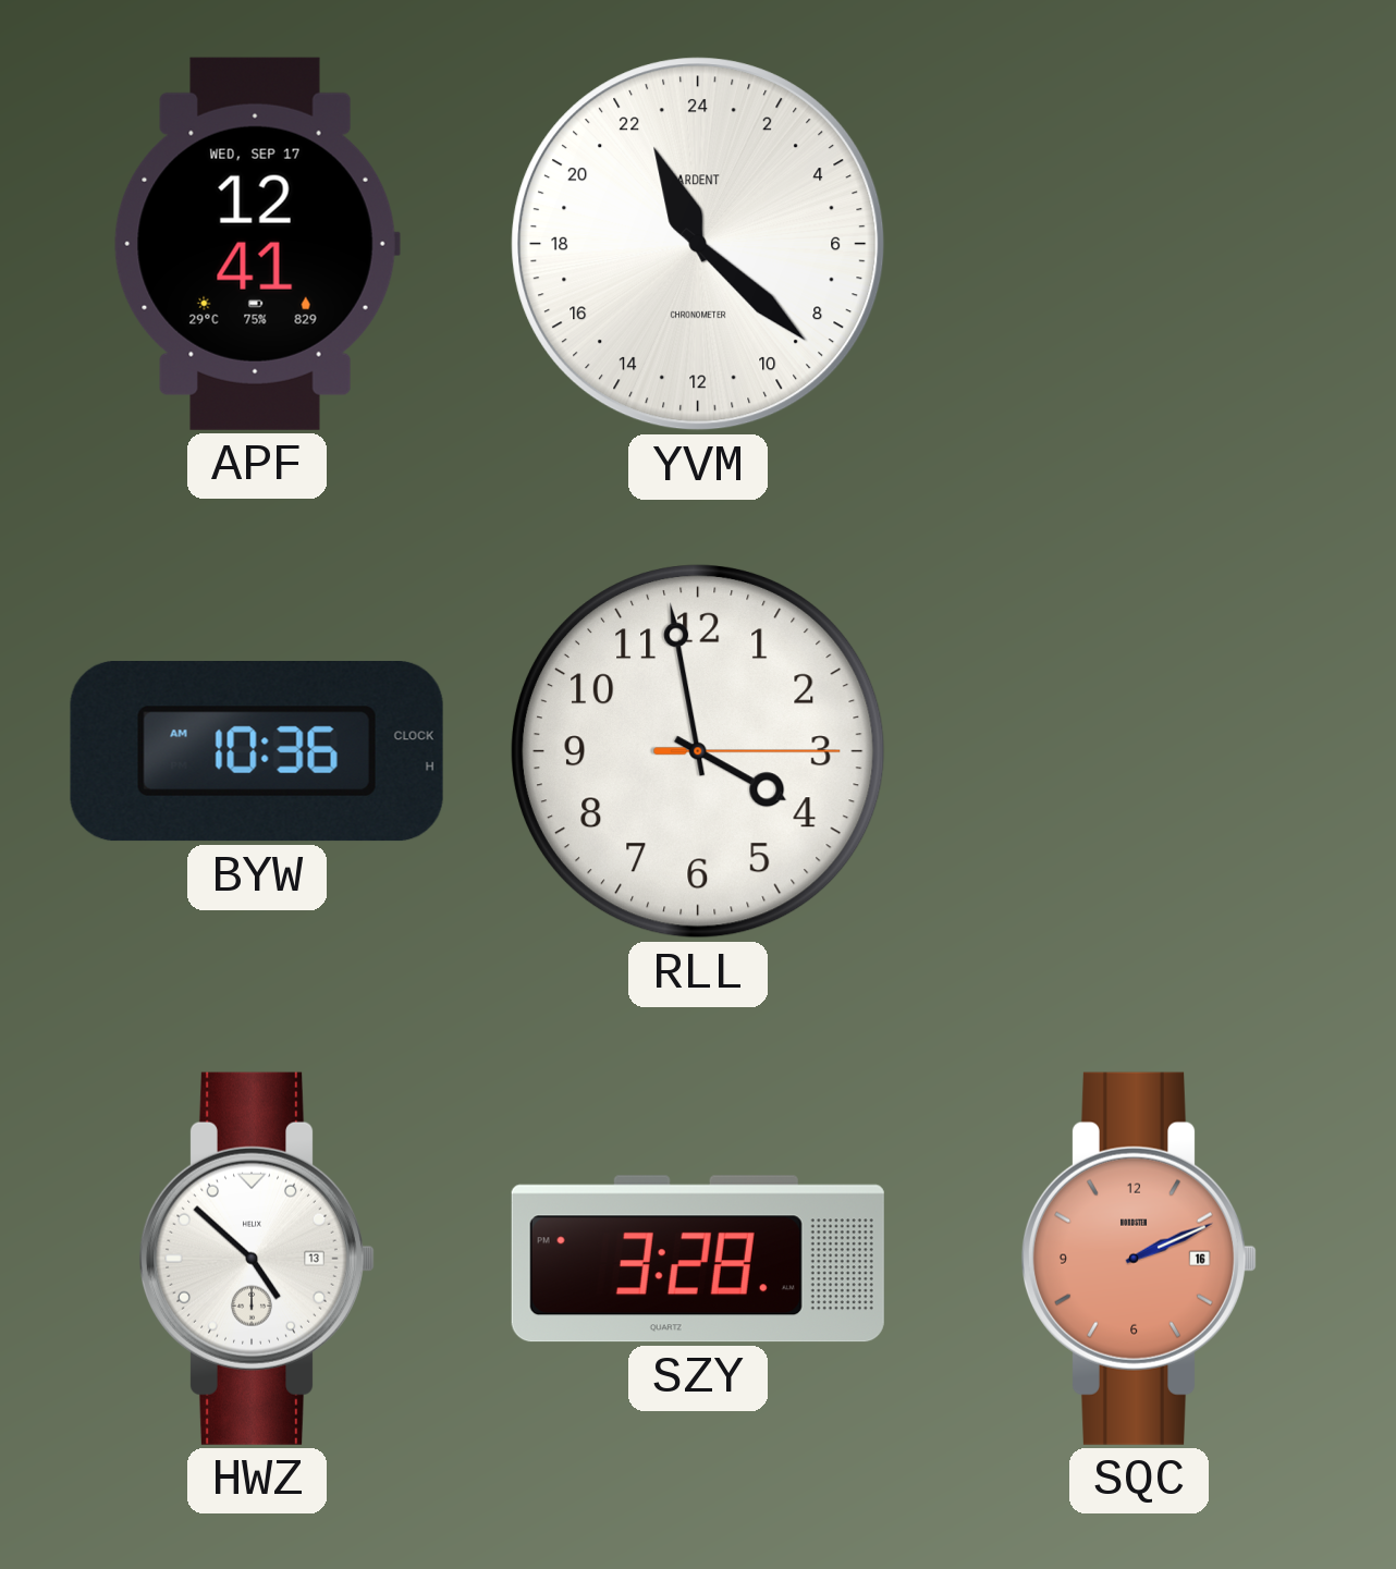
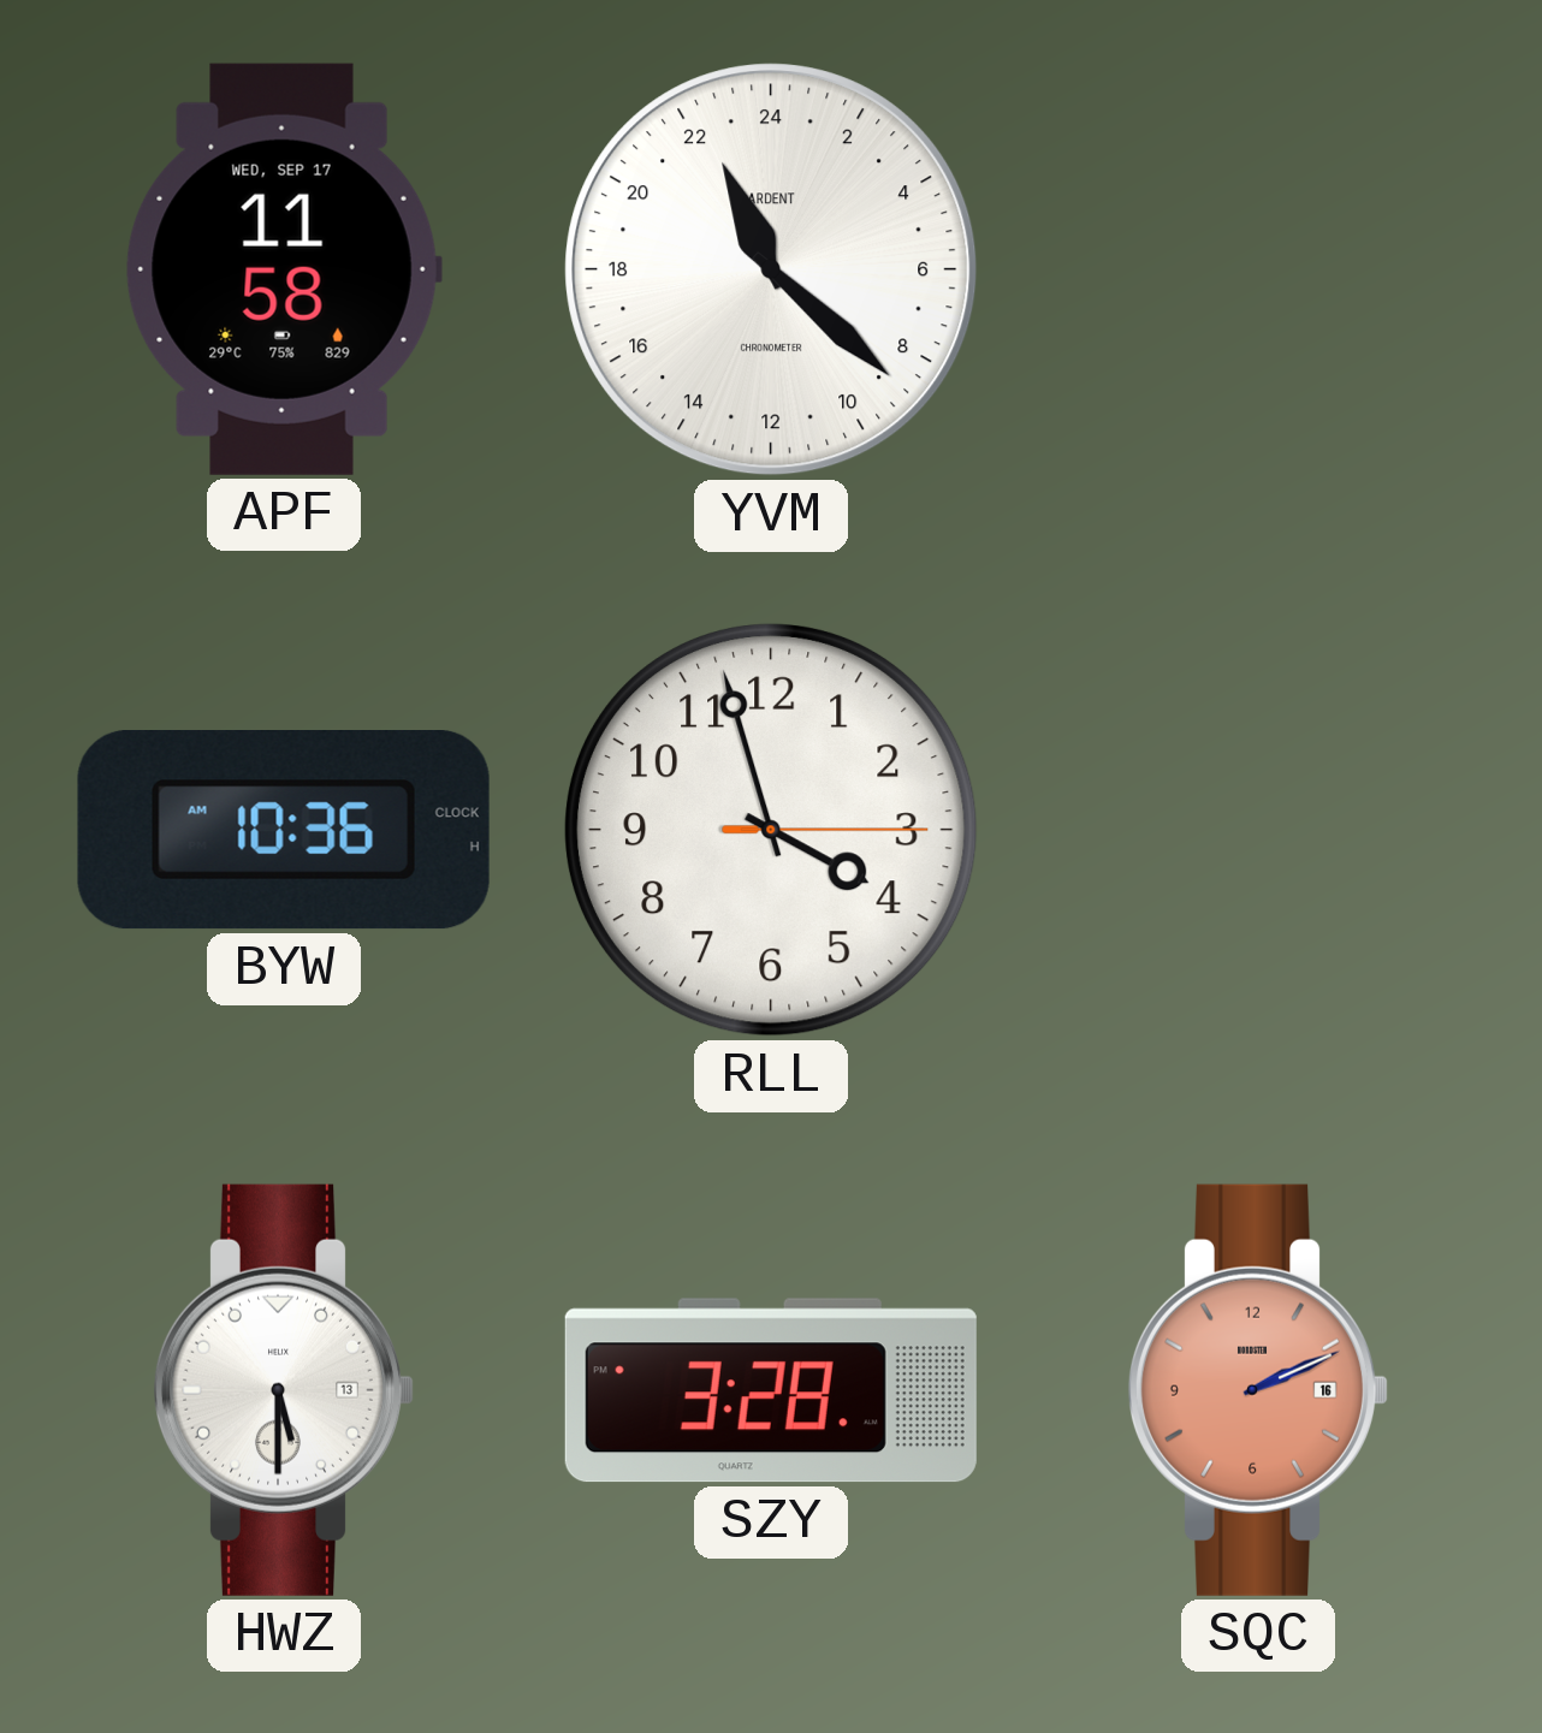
APF: 12:41 -> 11:58 (284, 269)
RLL: 3:58 -> 3:57 (771, 830)
HWZ: 4:52 -> 5:30 (284, 1390)
